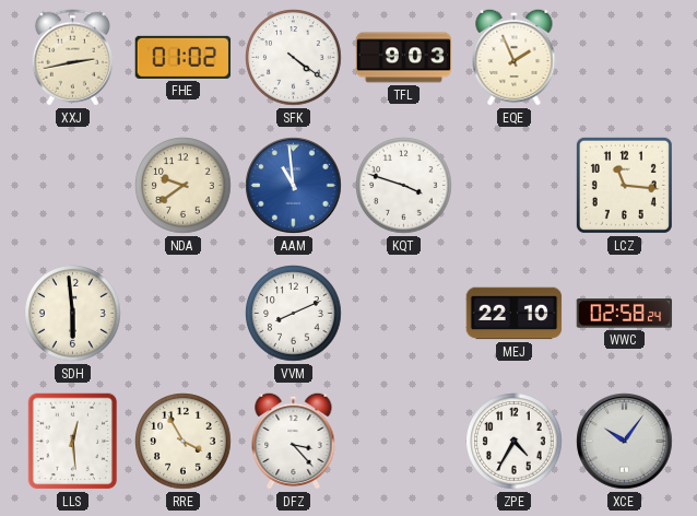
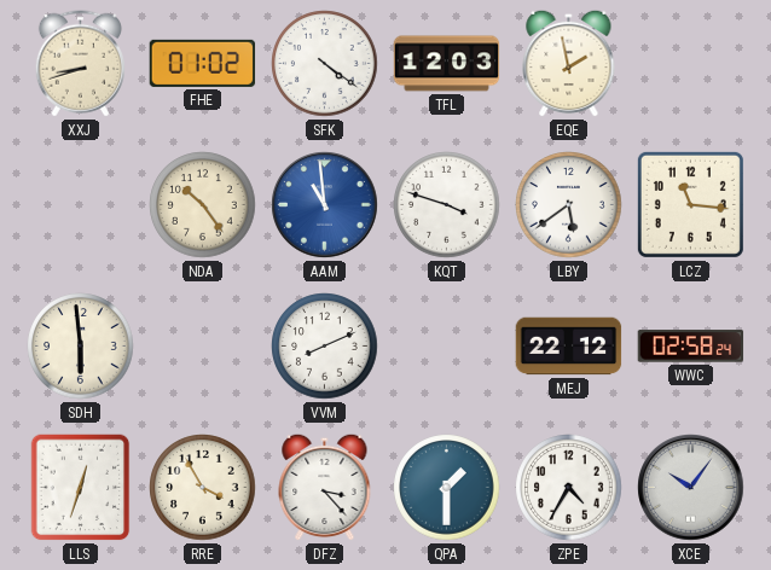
XXJ: 2:43 -> 8:42 (80, 64)
TFL: 9:03 -> 12:03 (447, 64)
EQE: 1:56 -> 1:58 (569, 63)
NDA: 9:39 -> 10:24 (203, 205)
LBY: none -> 5:39 (569, 205)
MEJ: 22:10 -> 22:12 (569, 347)
LLS: 12:29 -> 12:33 (81, 488)
QPA: none -> 1:30 (447, 488)
